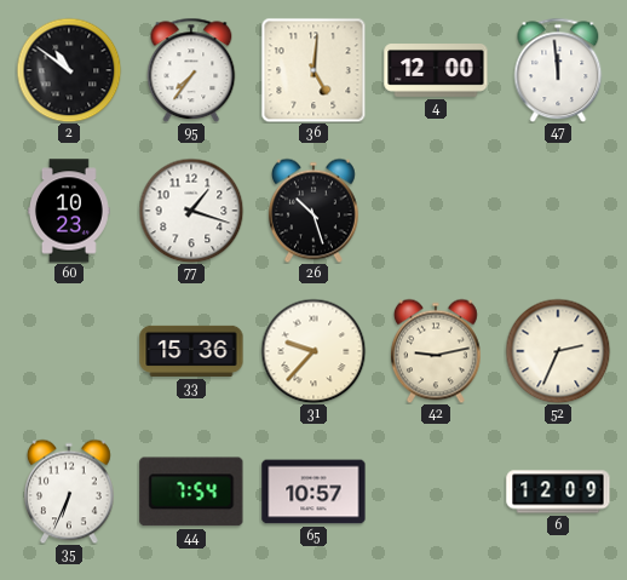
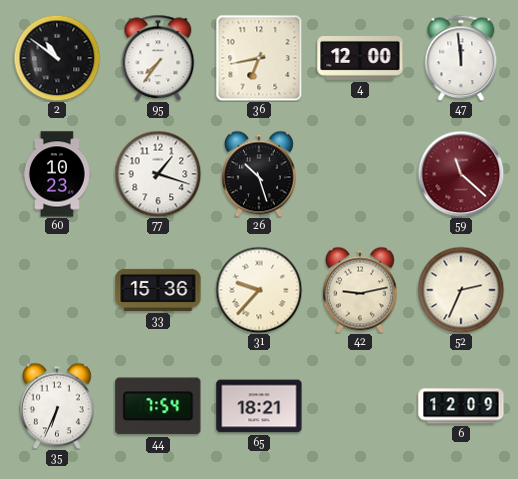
36: 5:01 -> 6:43 (259, 58)
59: none -> 11:22 (461, 174)
65: 10:57 -> 18:21 (259, 406)
